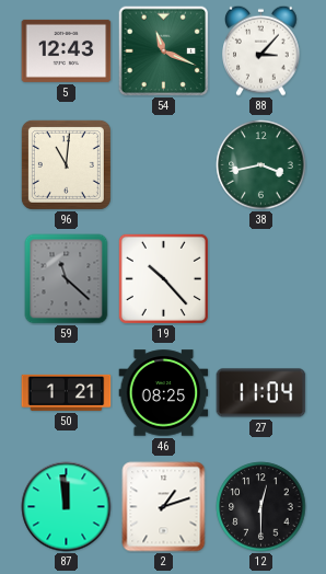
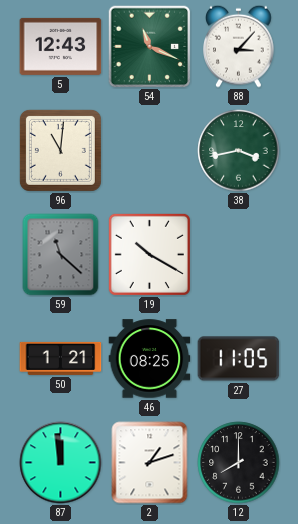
19: 10:23 -> 10:20 (149, 254)
27: 11:04 -> 11:05 (239, 359)
12: 12:30 -> 8:00 (239, 463)
